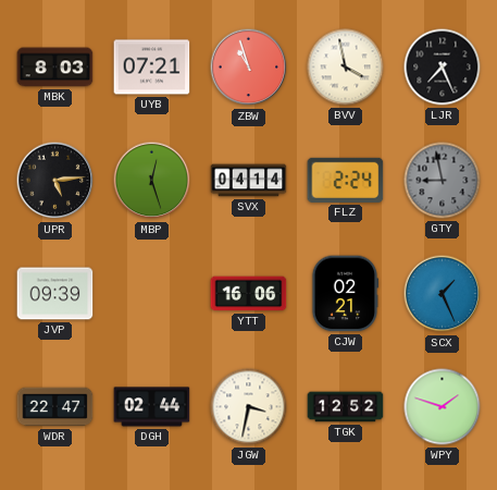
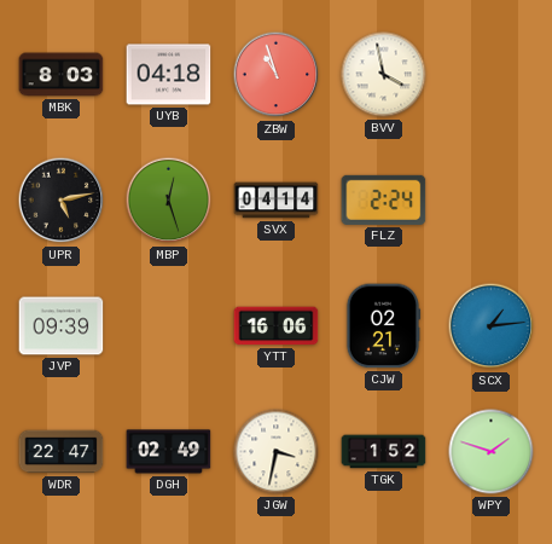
UYB: 07:21 -> 04:18 (169, 75)
LJR: 7:26 -> none (443, 68)
UPR: 5:14 -> 5:13 (62, 201)
GTY: 8:58 -> none (443, 181)
SCX: 1:26 -> 1:14 (492, 326)
DGH: 02:44 -> 02:49 (169, 452)
TGK: 12:52 -> 1:52 (384, 452)
